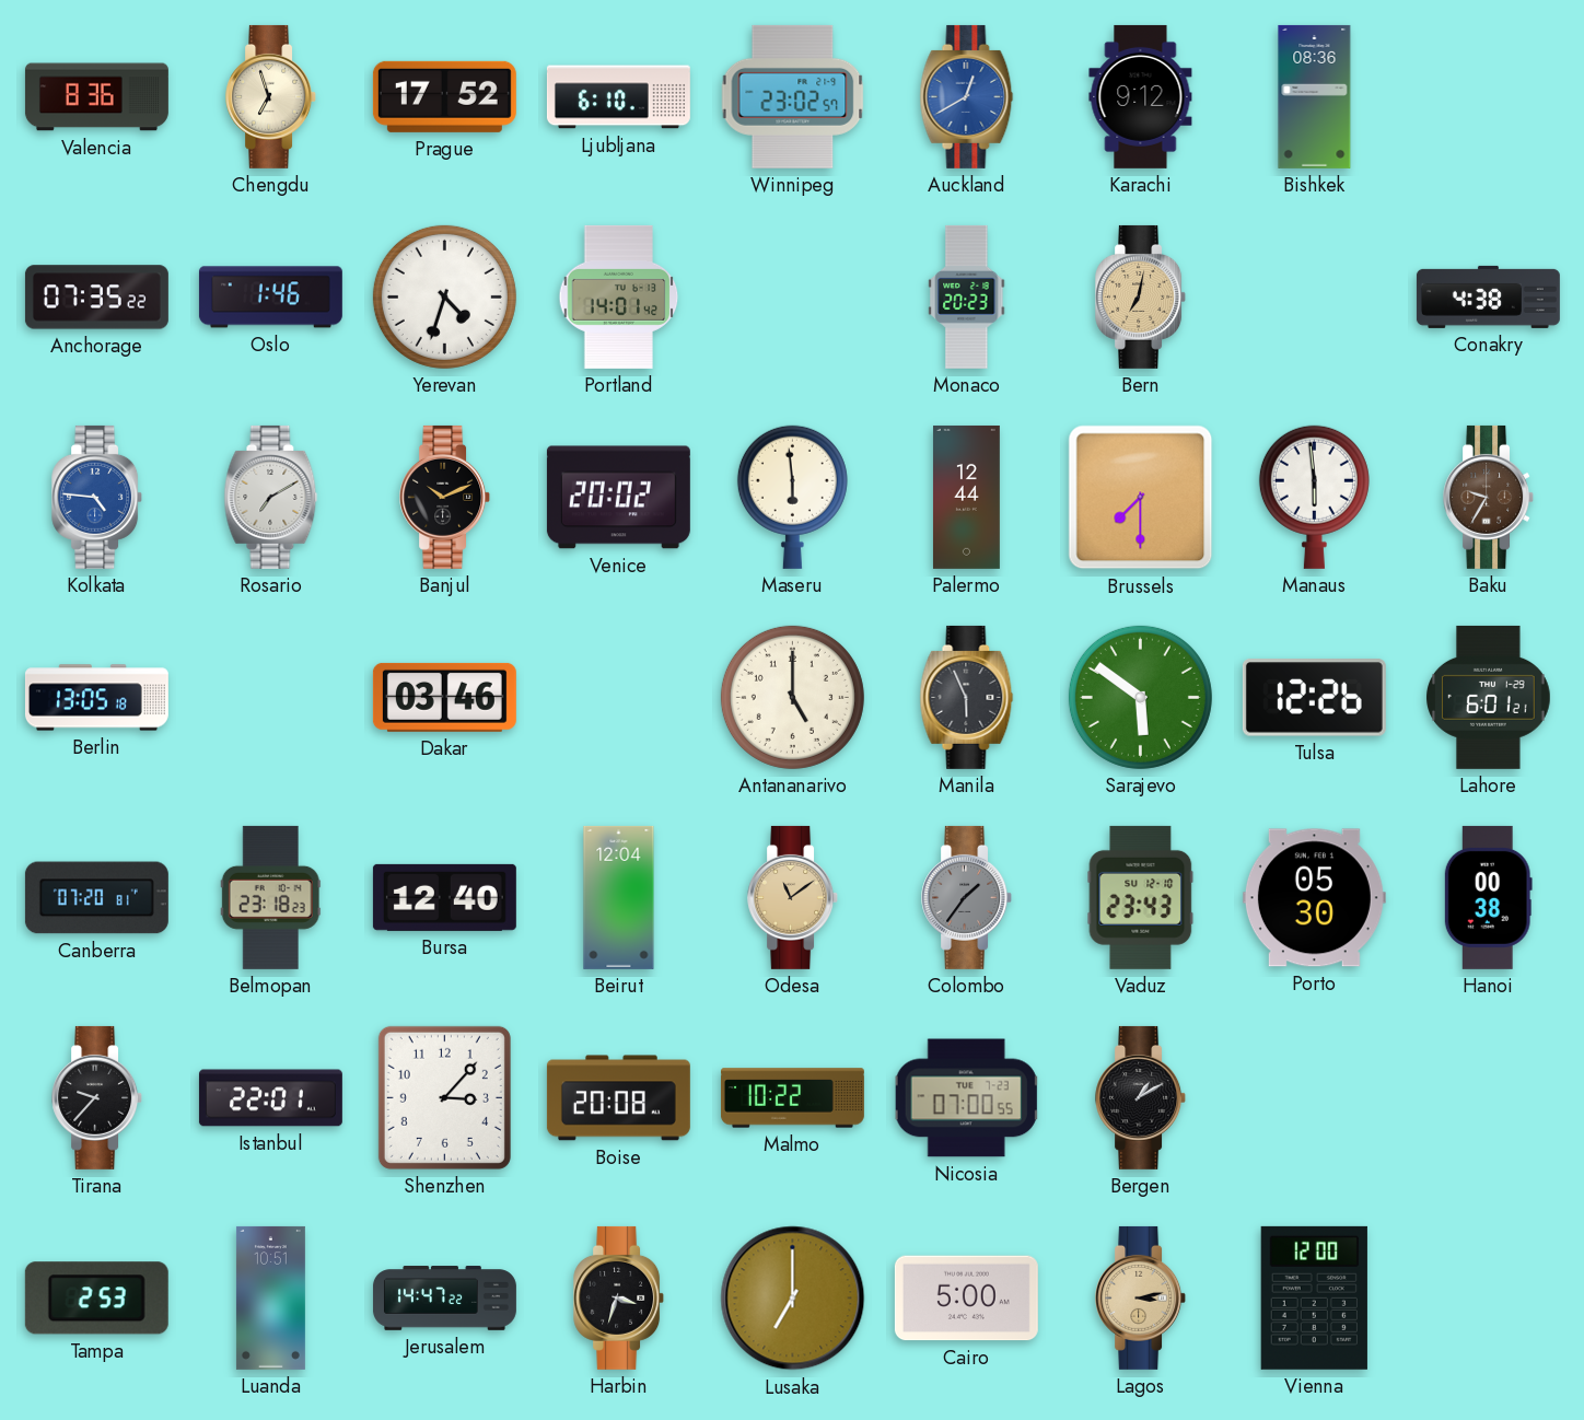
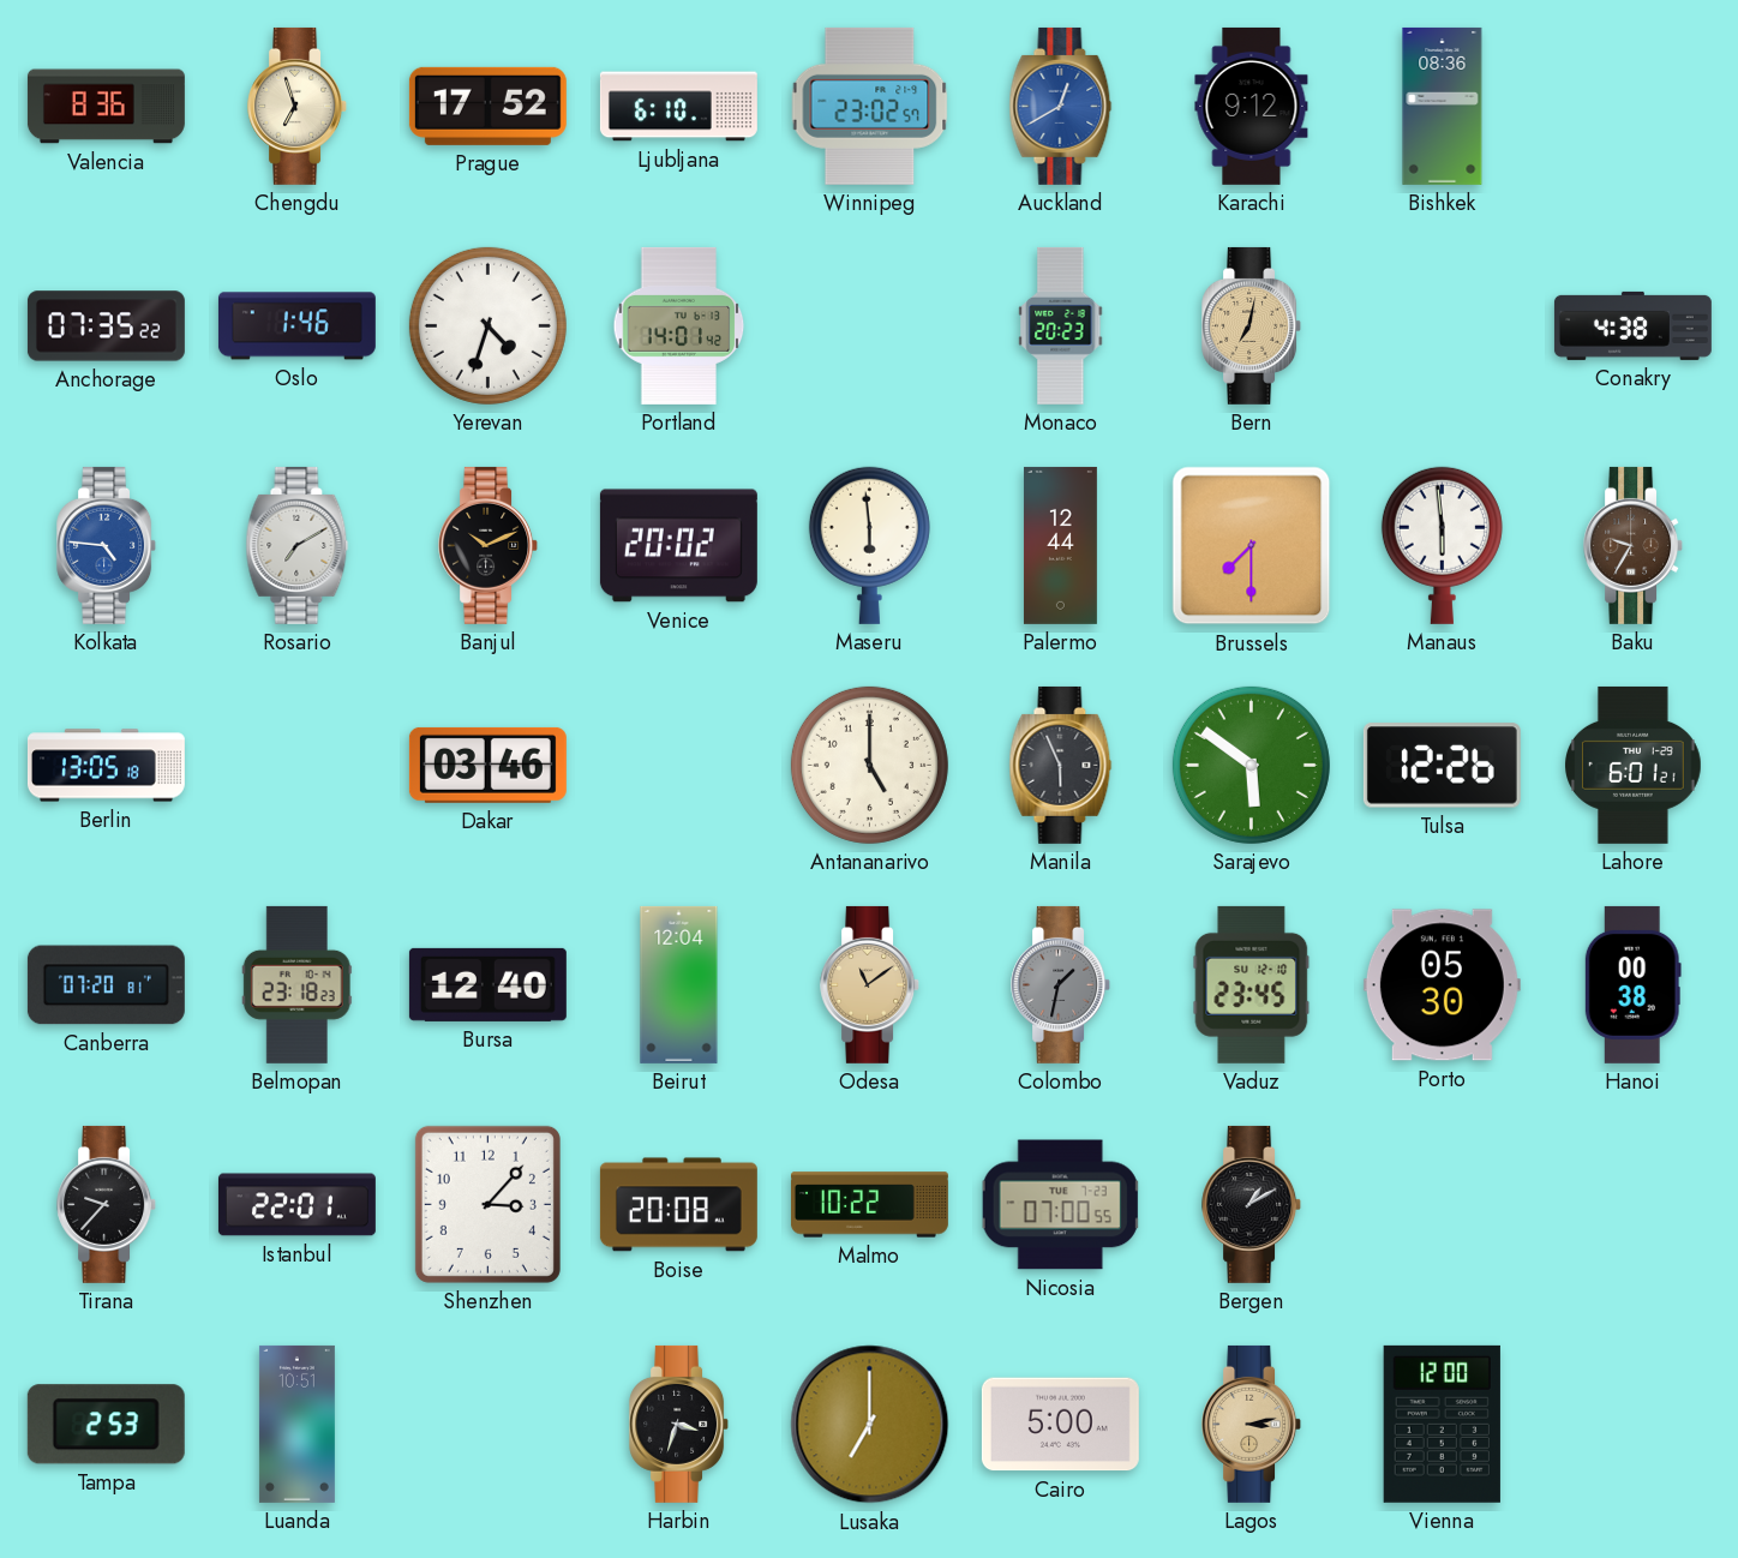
Colombo: 1:36 -> 1:32 (1061, 984)
Vaduz: 23:43 -> 23:45 (1252, 984)
Jerusalem: 14:47 -> none (444, 1299)
